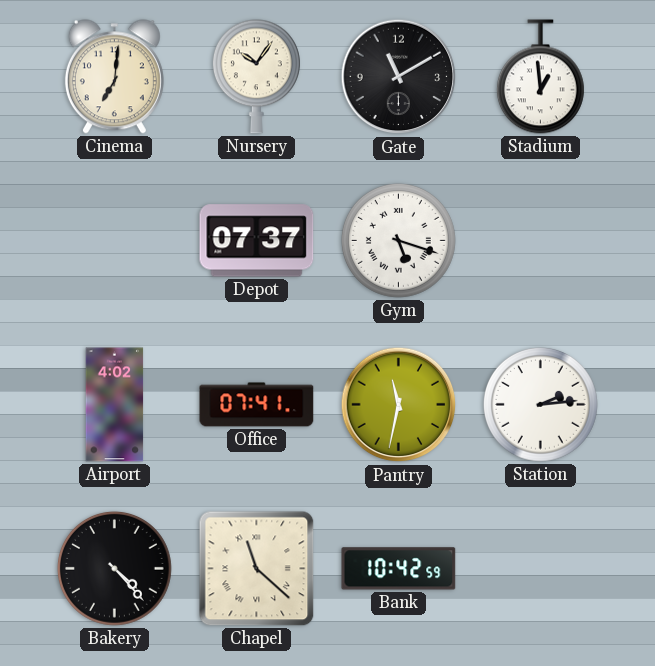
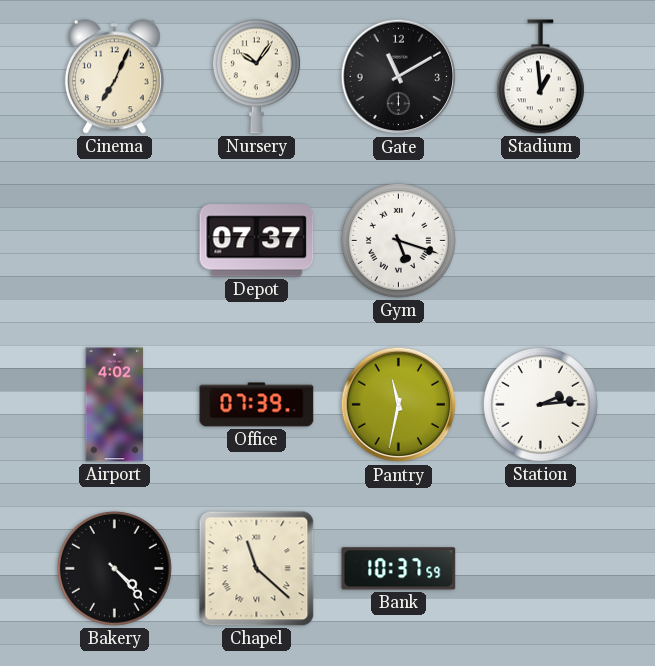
Cinema: 7:01 -> 7:04 (114, 77)
Office: 07:41 -> 07:39 (257, 405)
Bank: 10:42 -> 10:37 (399, 569)
